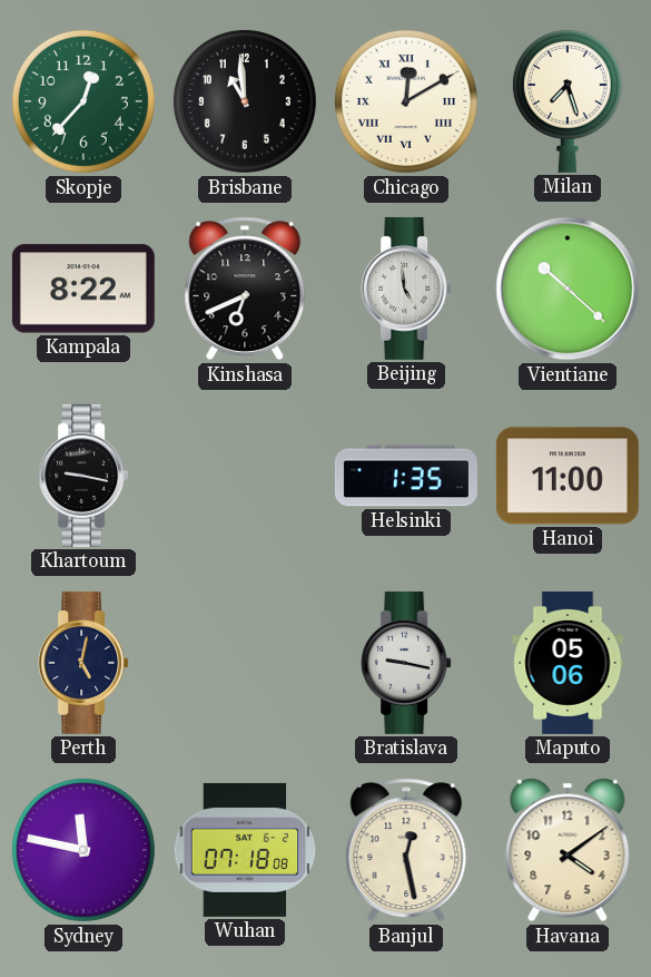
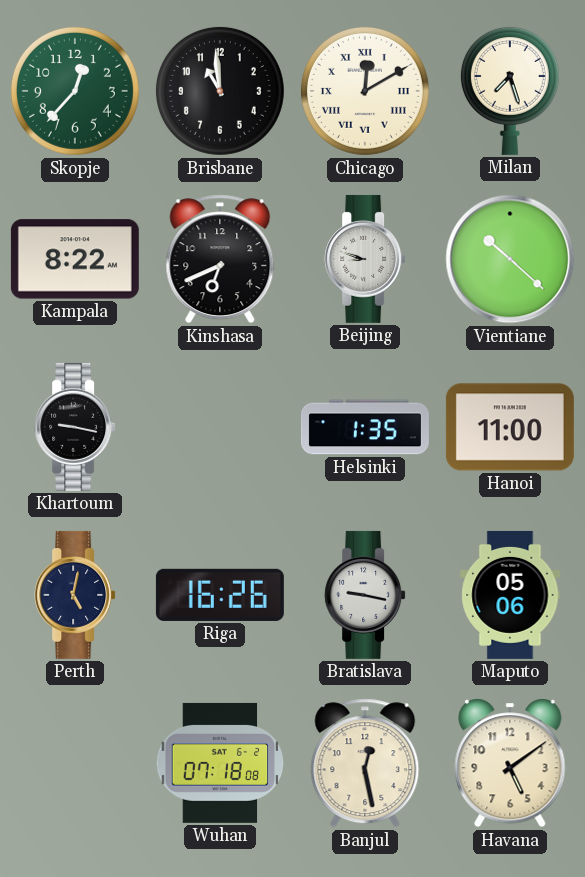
Beijing: 4:59 -> 8:48 (365, 259)
Riga: none -> 16:26 (220, 595)
Sydney: 11:47 -> none (83, 850)
Havana: 4:09 -> 5:09 (510, 763)
